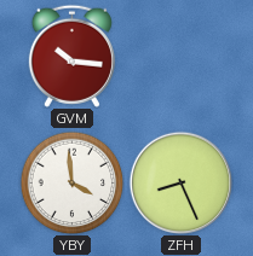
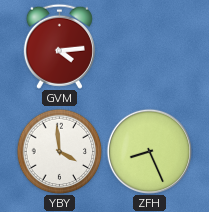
GVM: 10:16 -> 4:14 (59, 46)
